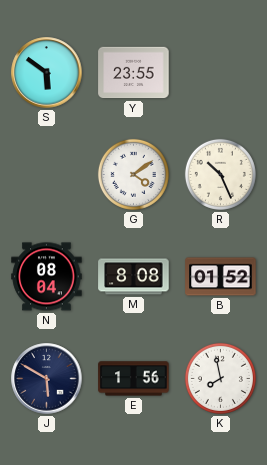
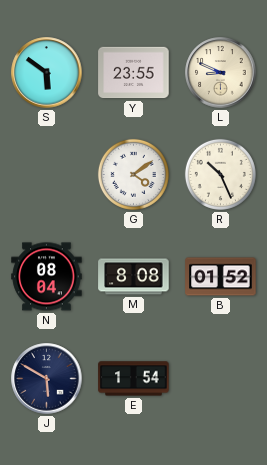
L: none -> 8:49 (221, 73)
E: 1:56 -> 1:54 (134, 379)
K: 7:58 -> none (220, 378)
